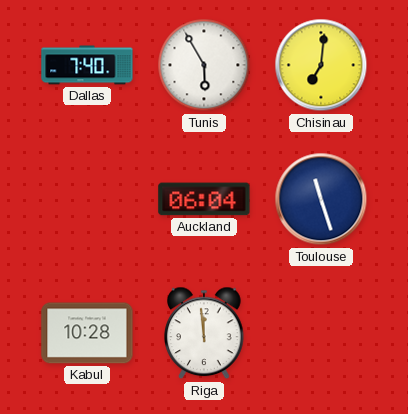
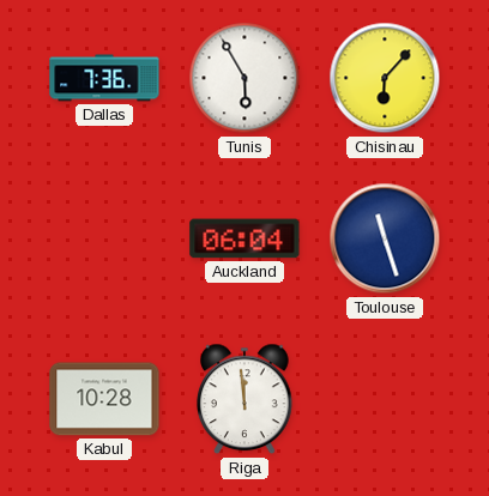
Dallas: 7:40 -> 7:36 (104, 78)
Chisinau: 7:01 -> 6:07 (385, 78)
